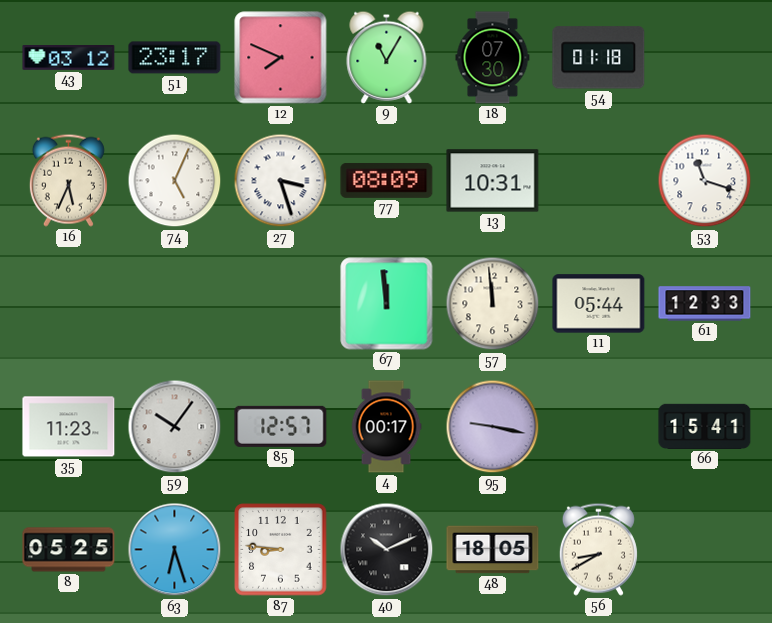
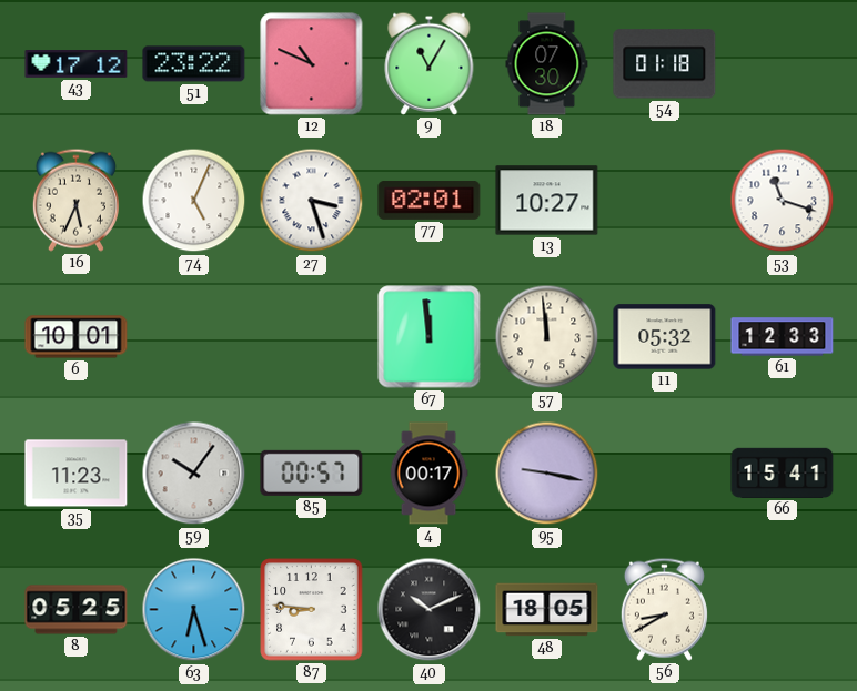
43: 03:12 -> 17:12 (77, 64)
51: 23:17 -> 23:22 (194, 64)
12: 7:49 -> 10:49 (312, 64)
77: 08:09 -> 02:01 (430, 200)
13: 10:31 -> 10:27 (547, 201)
6: none -> 10:01 (77, 337)
11: 05:44 -> 05:32 (665, 337)
85: 12:57 -> 00:57 (312, 472)
